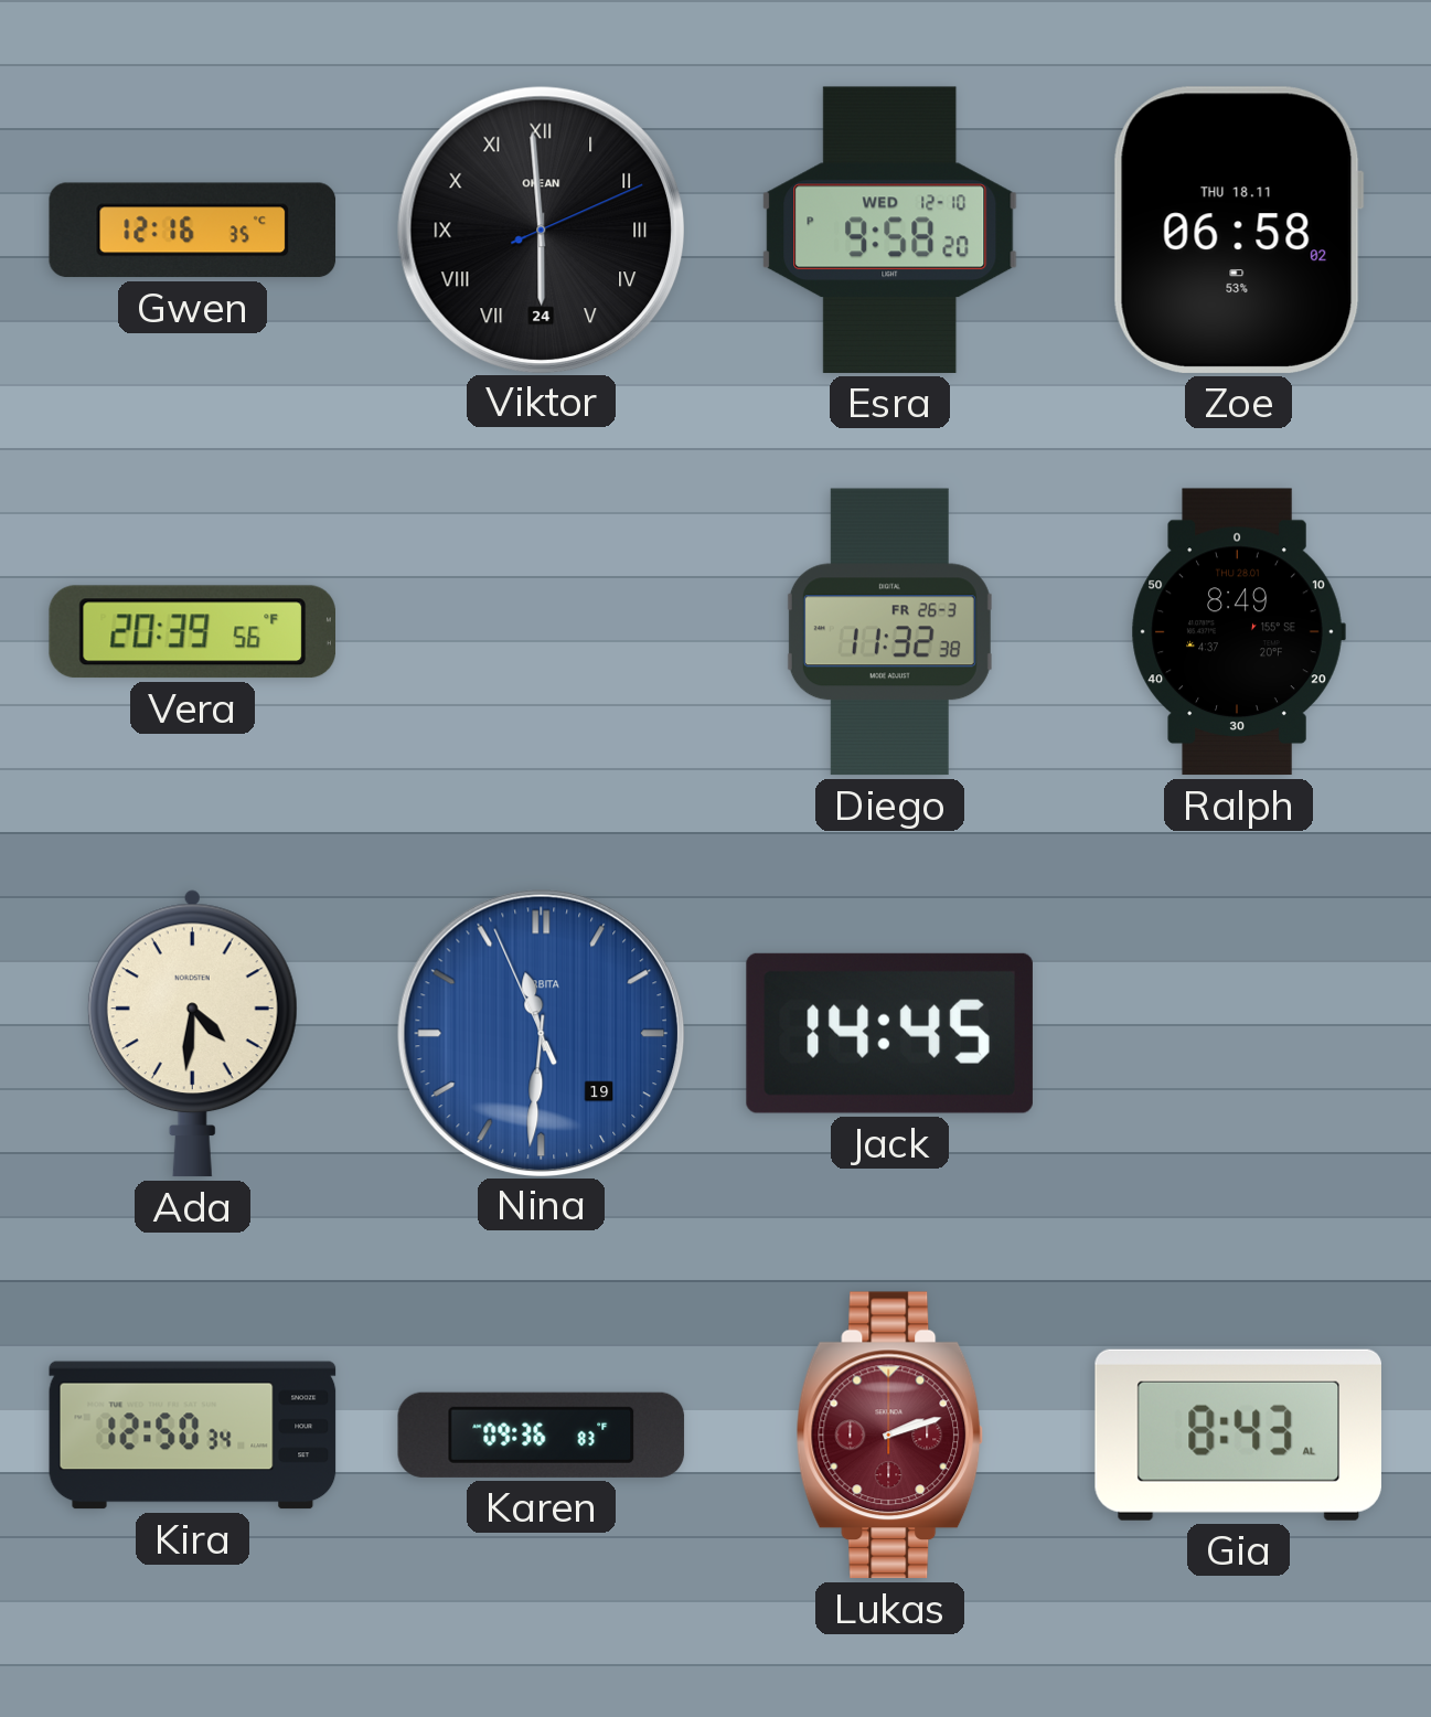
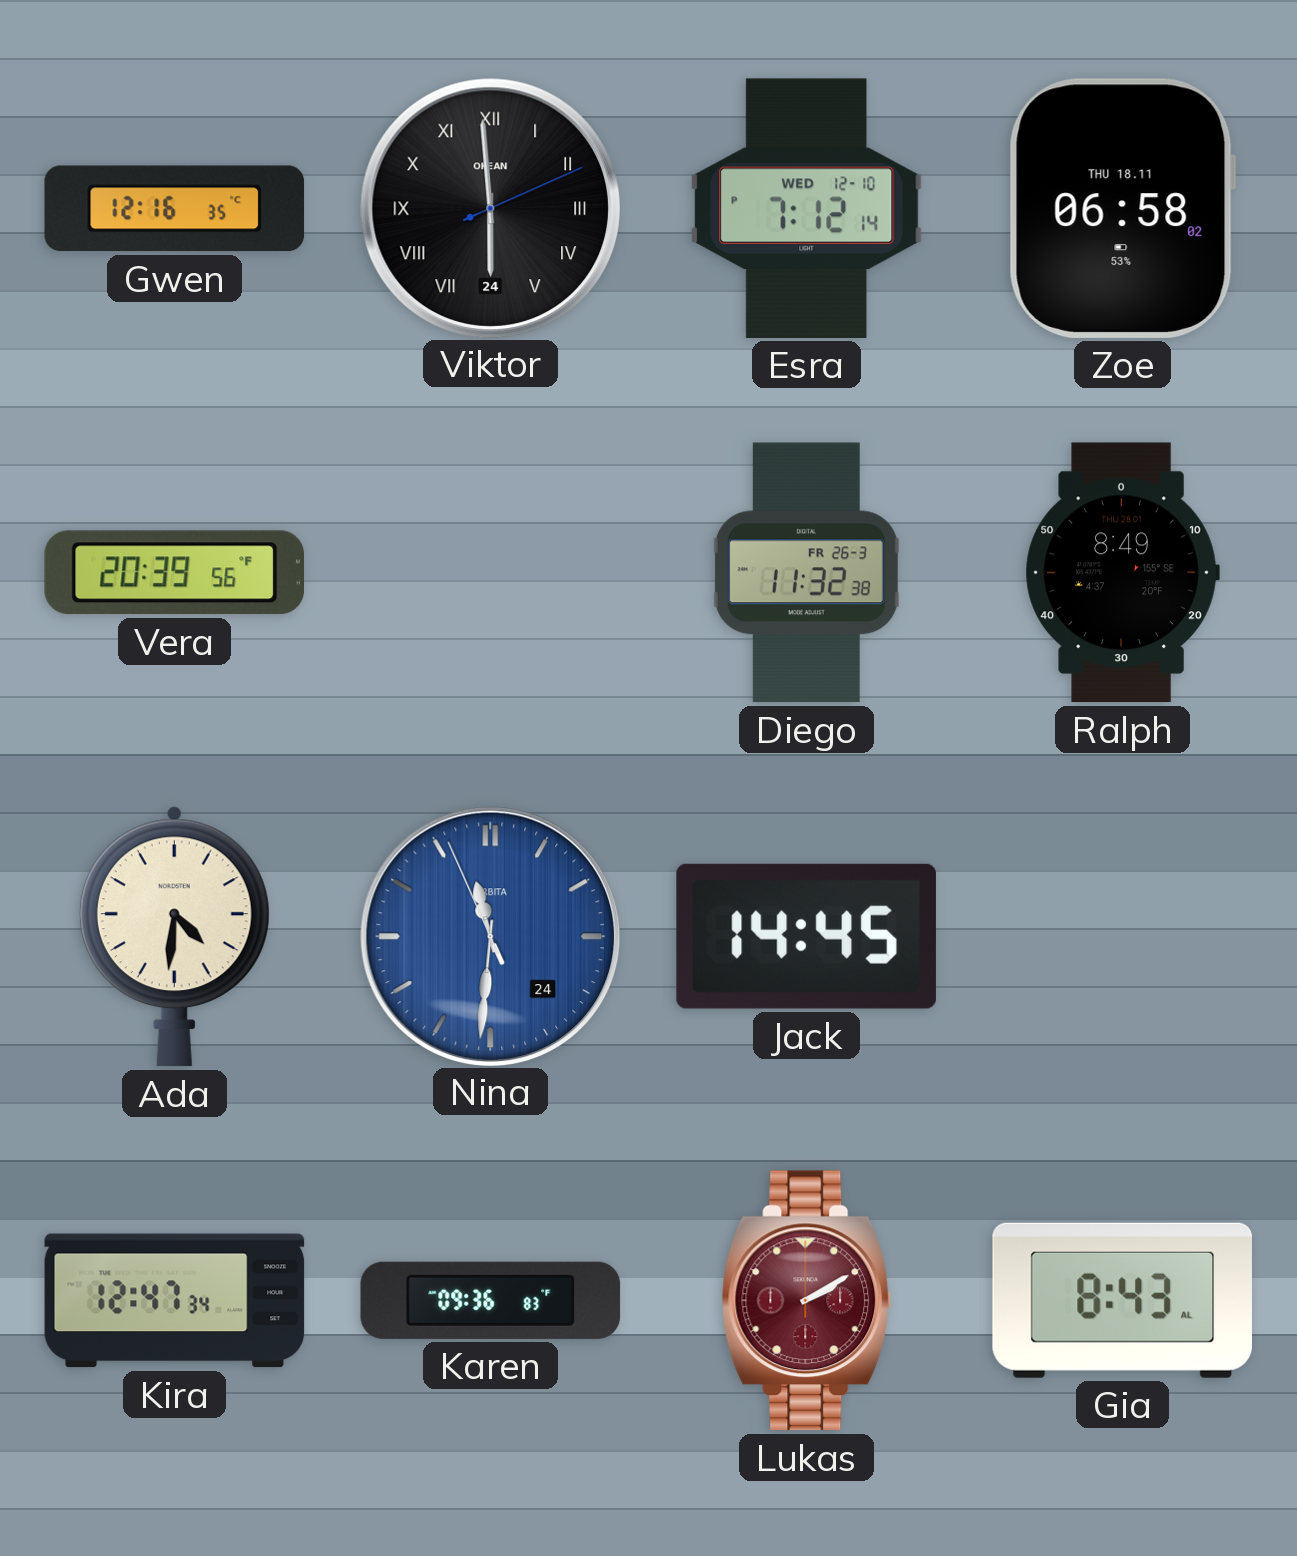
Esra: 9:58 -> 7:12 (807, 208)
Nina date: 19 -> 24 (490, 936)
Kira: 12:50 -> 12:47 (175, 1301)
Lukas: 2:12 -> 2:10 (807, 1301)
